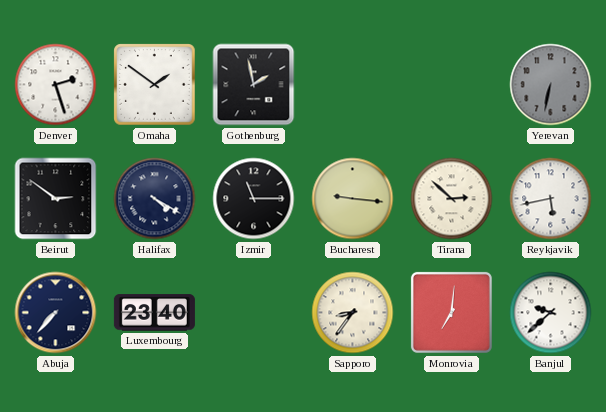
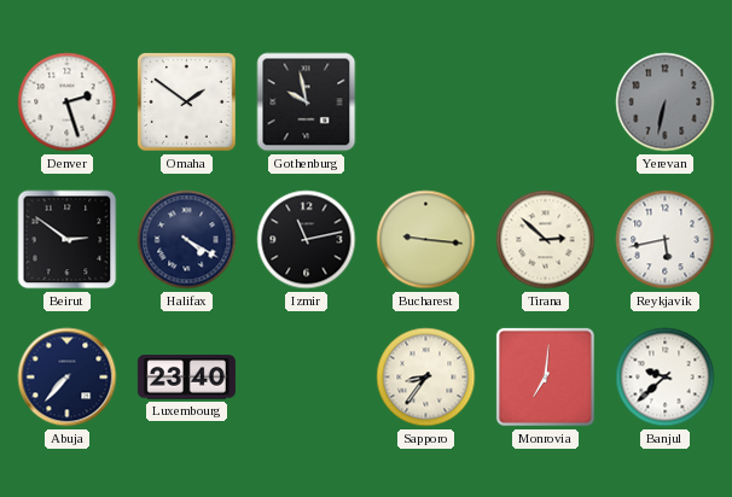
Gothenburg: 1:58 -> 9:58 (307, 103)
Izmir: 11:15 -> 11:13 (307, 240)
